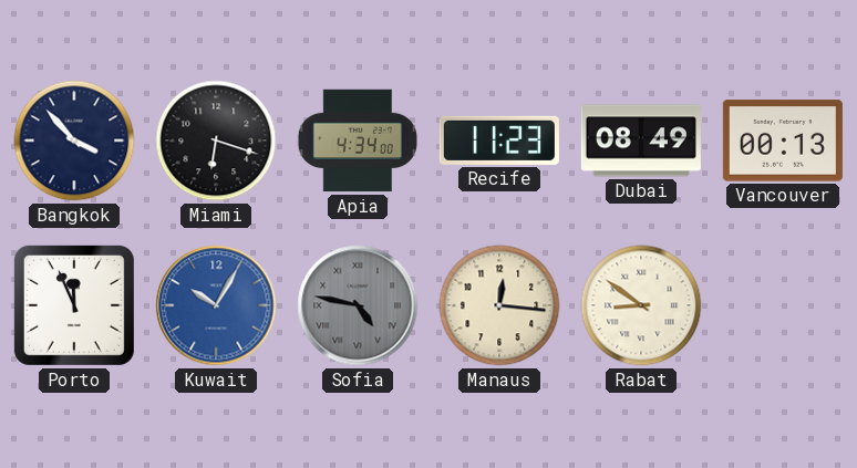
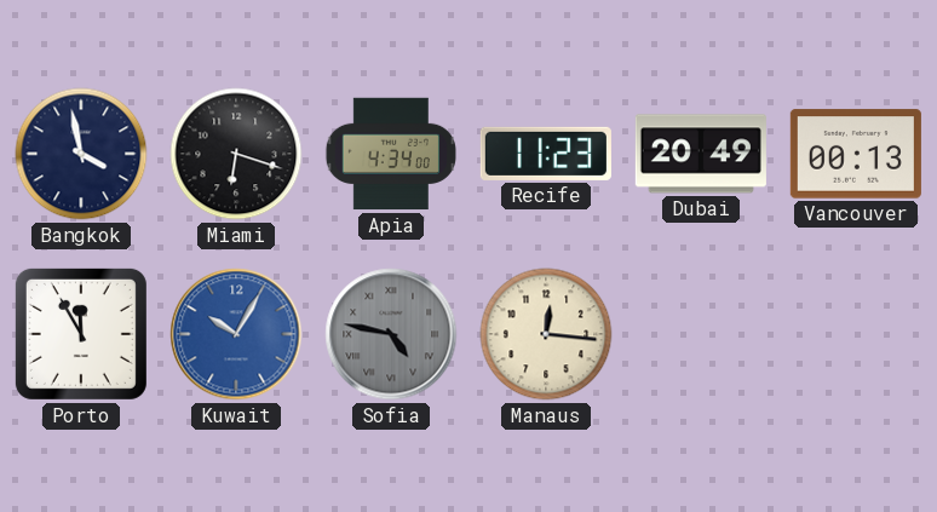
Bangkok: 3:53 -> 3:58 (81, 154)
Dubai: 08:49 -> 20:49 (701, 154)
Porto: 11:56 -> 11:55 (81, 334)
Rabat: 8:51 -> none (641, 305)
